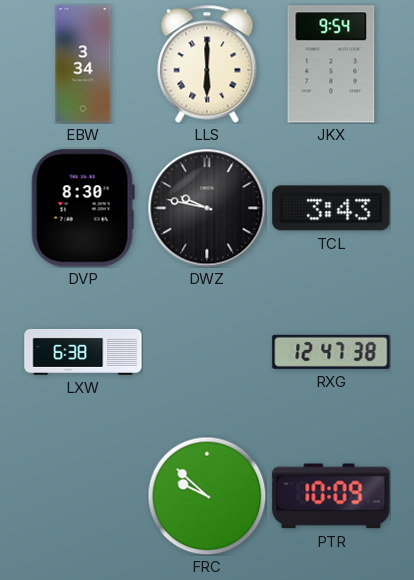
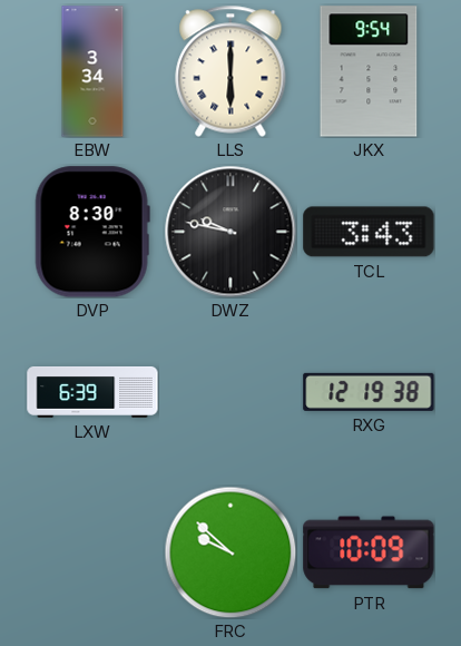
LXW: 6:38 -> 6:39 (92, 392)
RXG: 12:47 -> 12:19 (369, 392)
